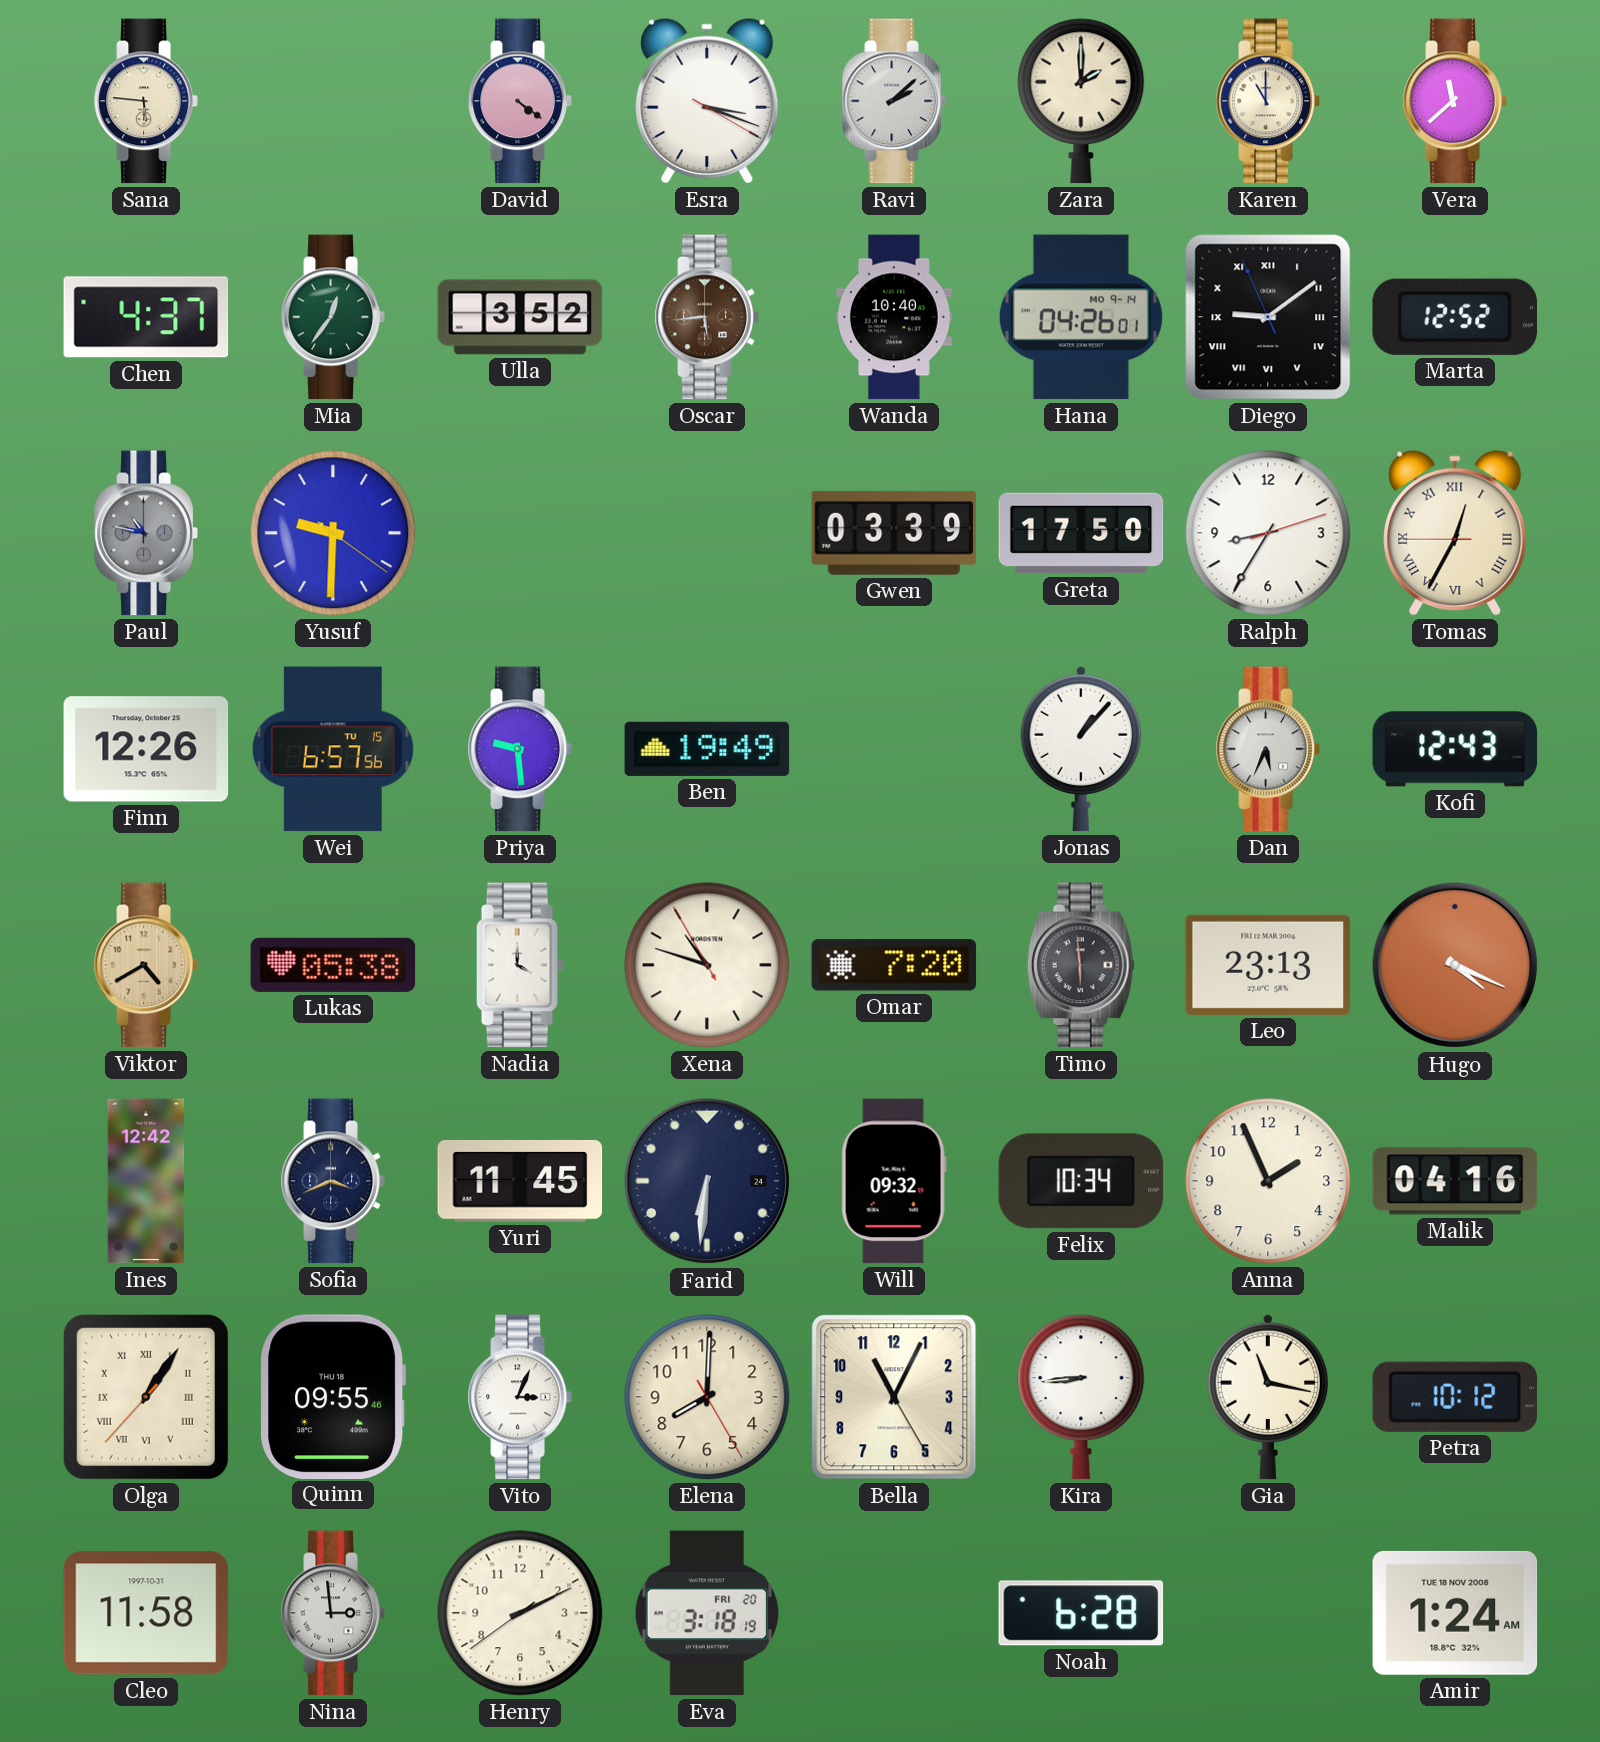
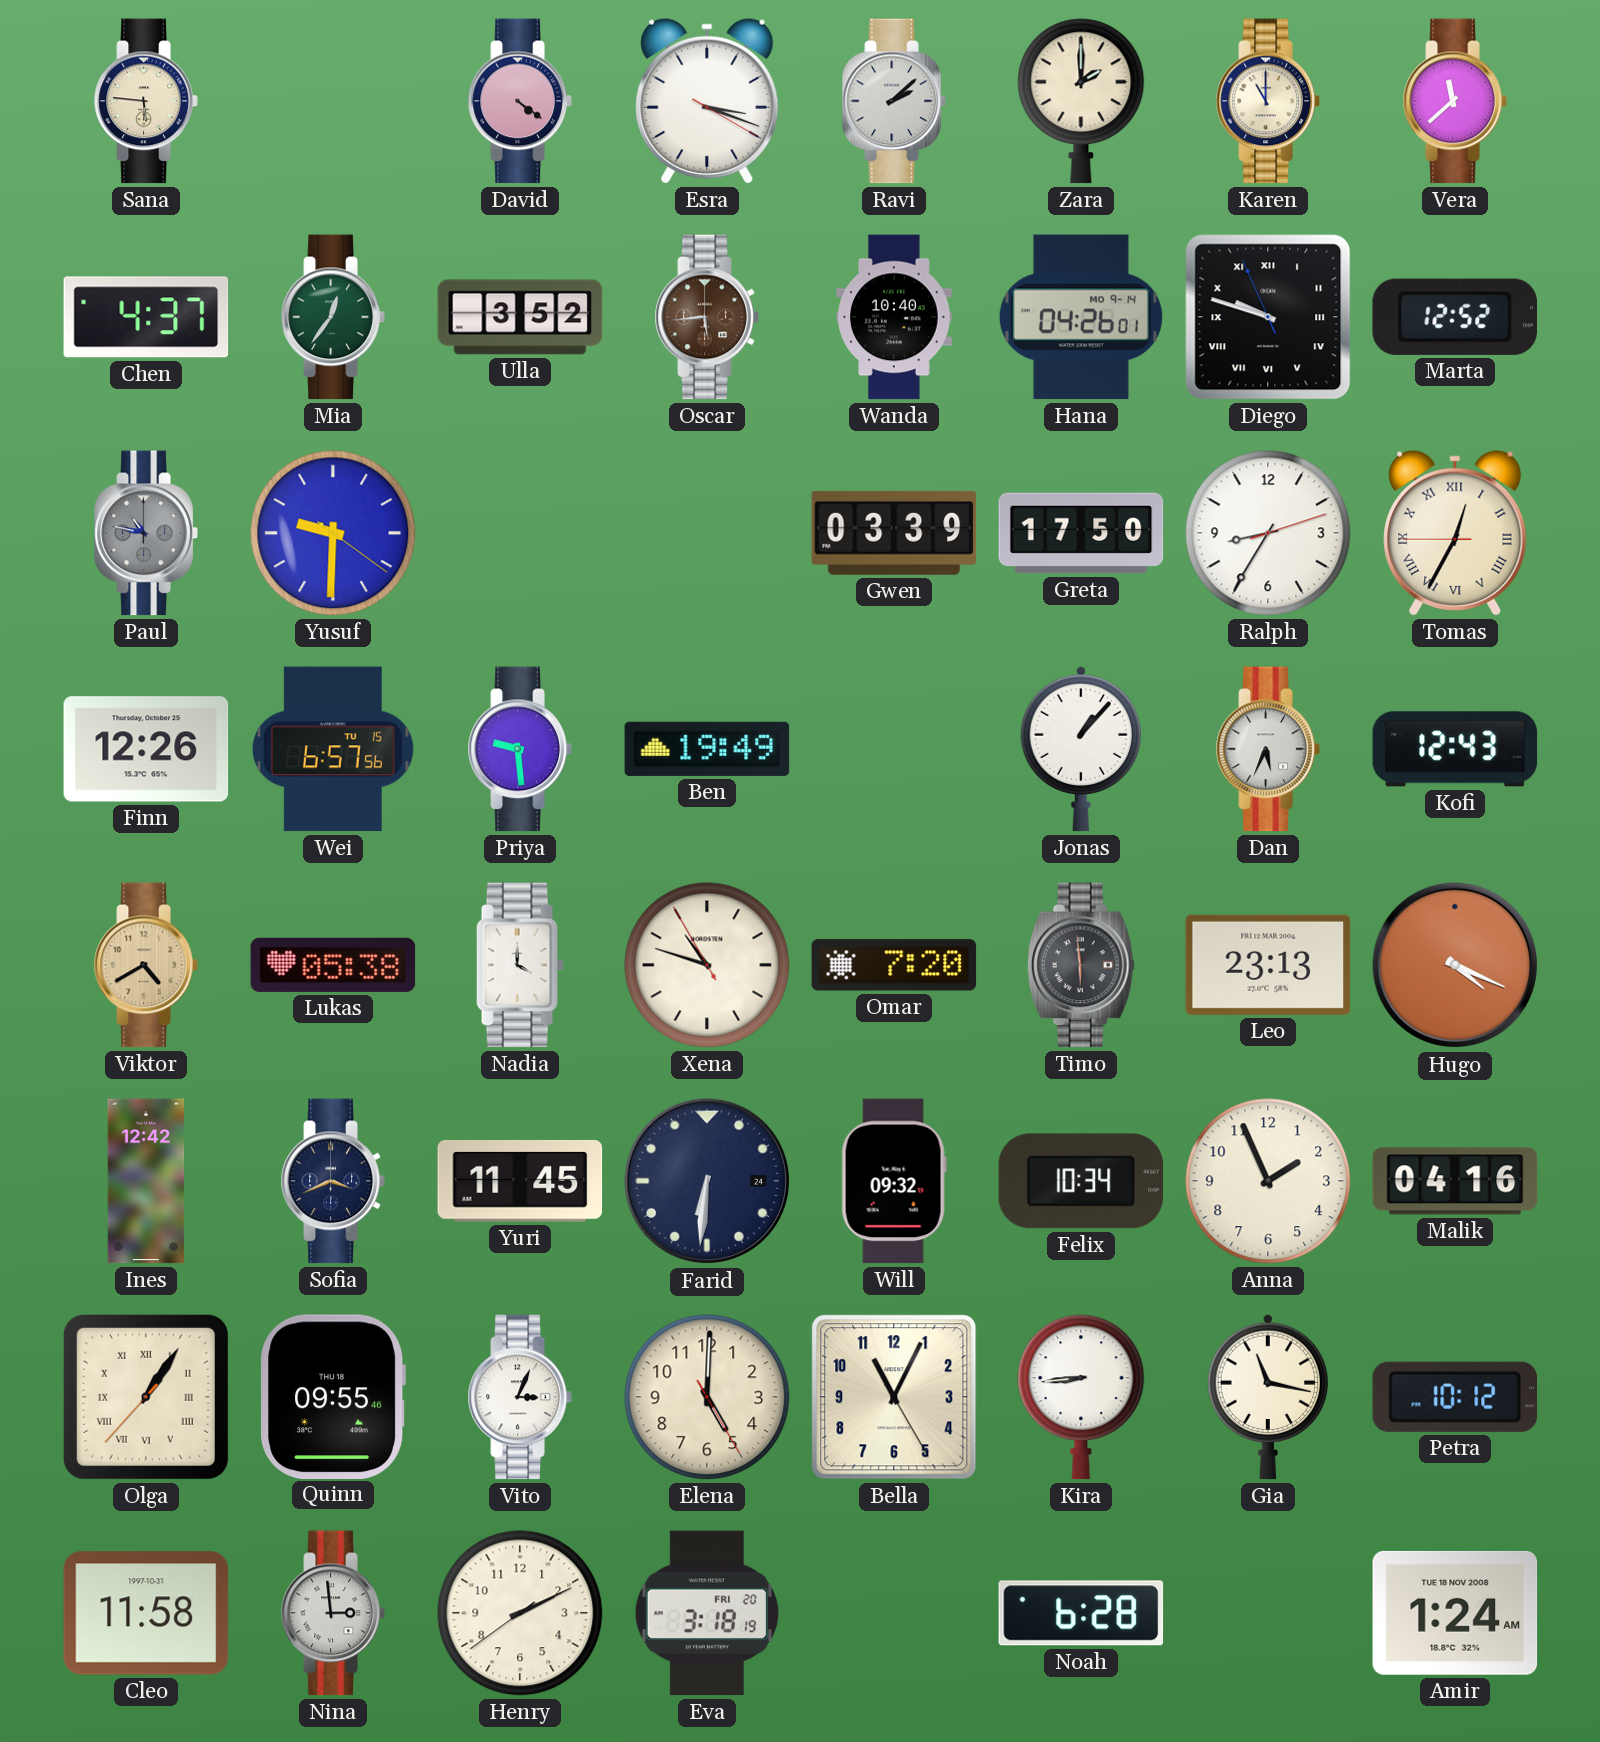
Diego: 9:08 -> 9:47 (1268, 317)
Elena: 8:00 -> 5:00 (707, 1397)
